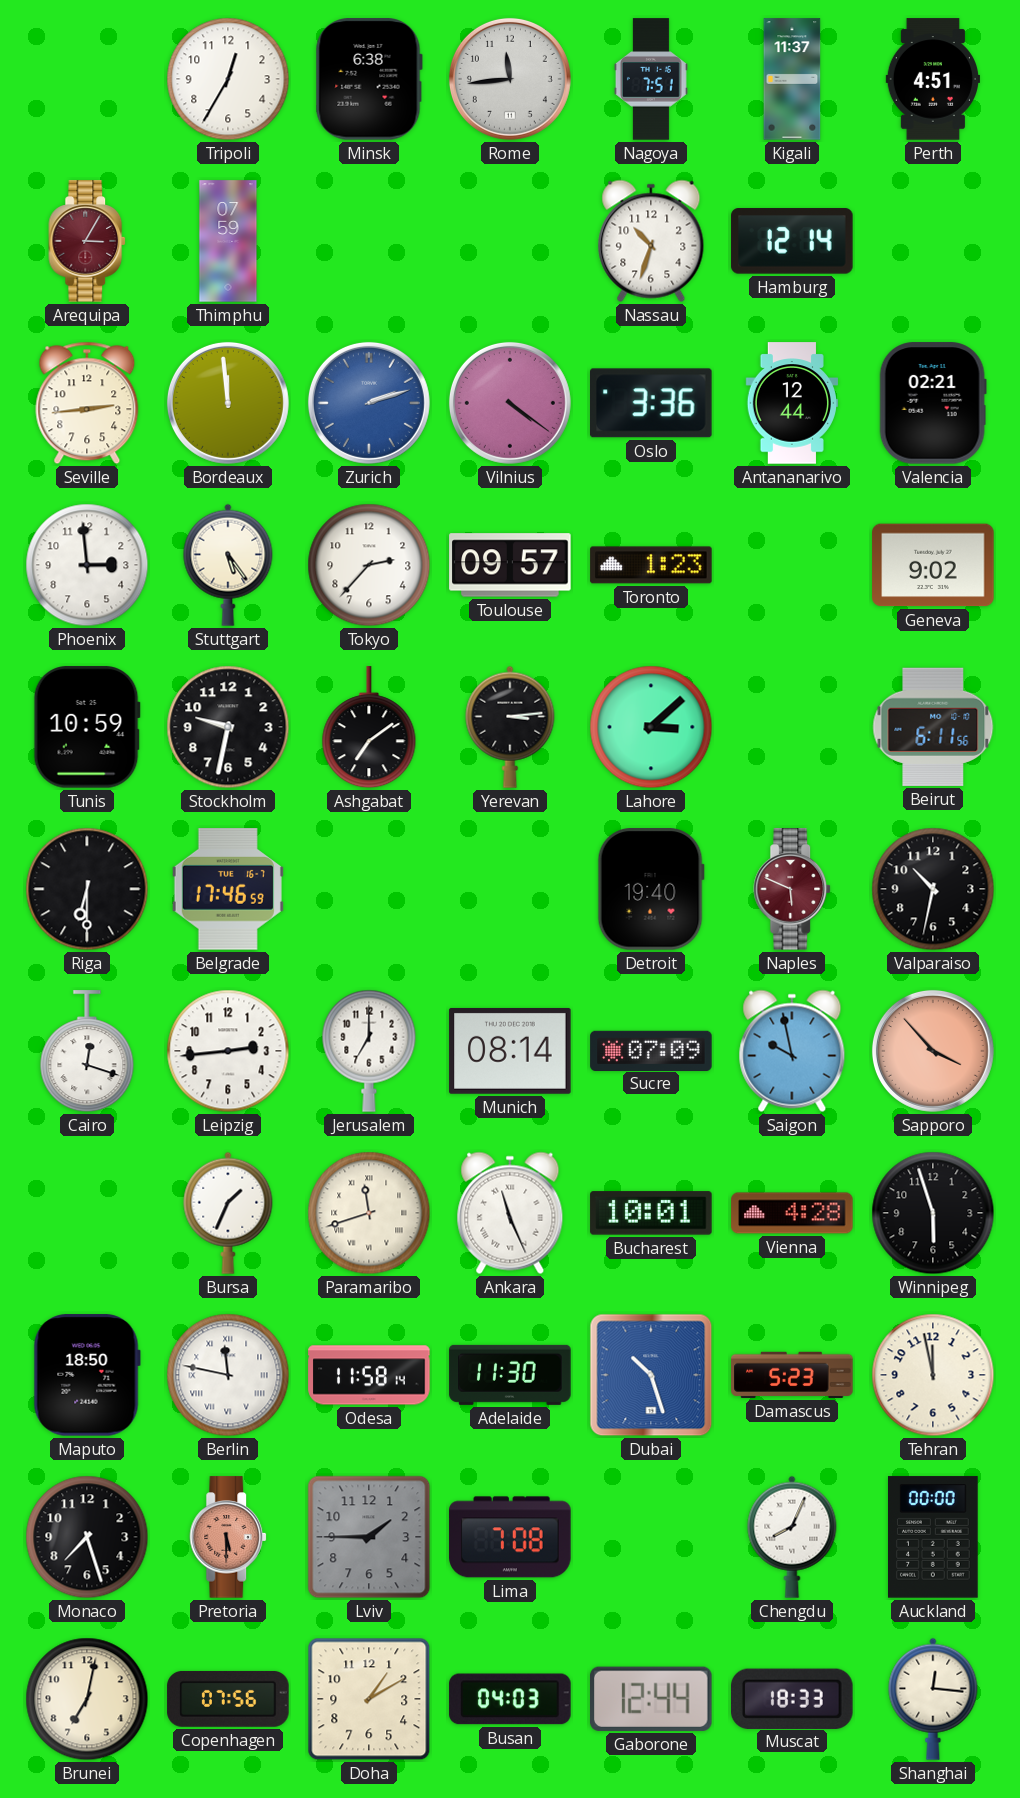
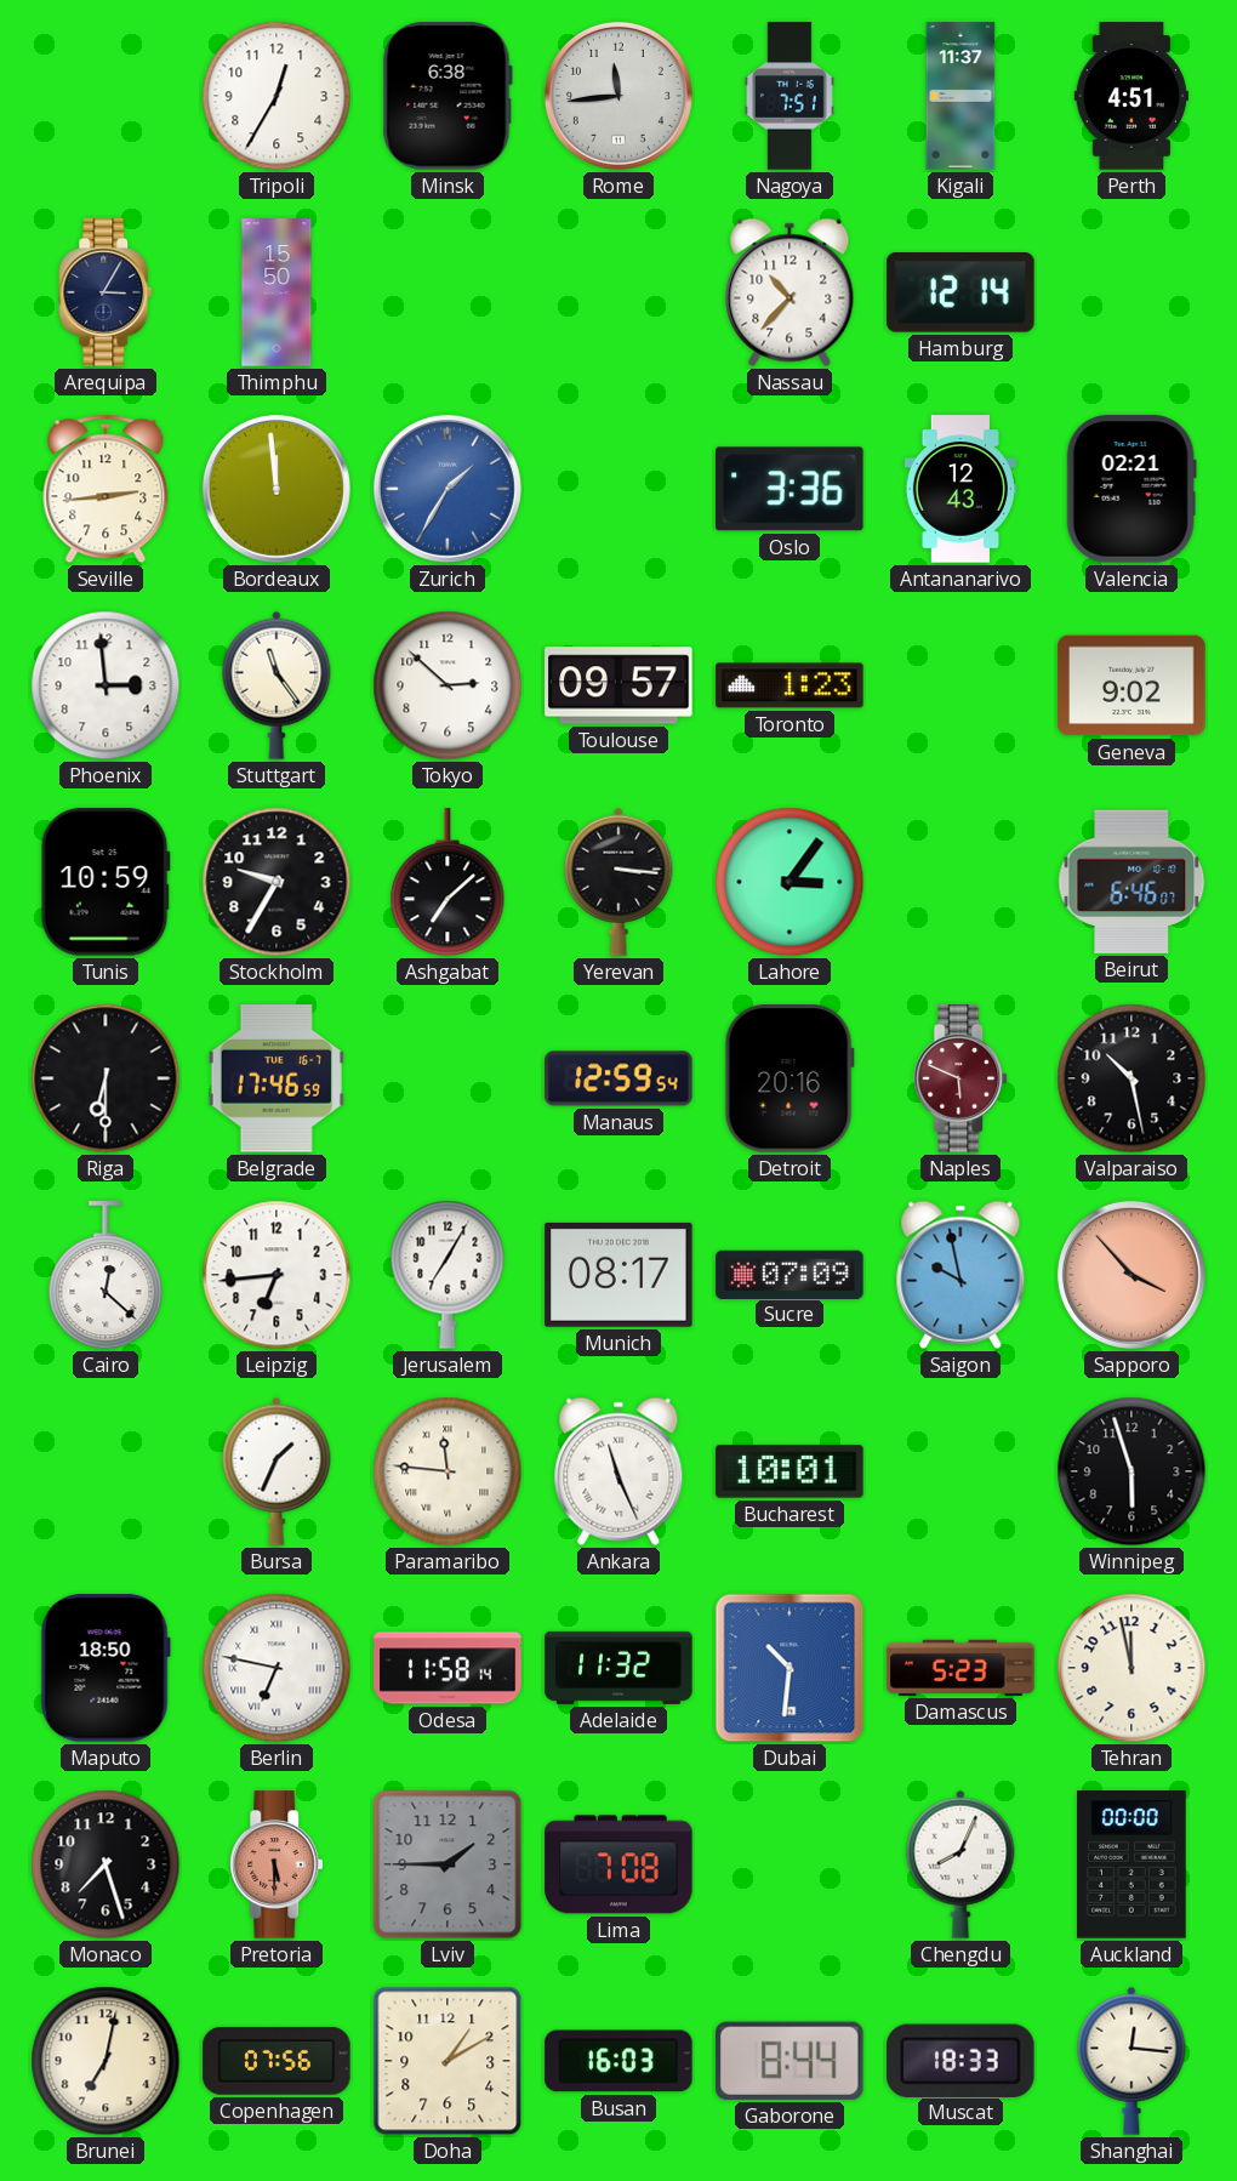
Arequipa dial: burgundy -> navy (107, 292)
Thimphu: 07:59 -> 15:50 (277, 292)
Nassau: 10:33 -> 10:37 (789, 292)
Zurich: 2:12 -> 1:35 (448, 489)
Vilnius: 4:21 -> none (510, 403)
Antananarivo: 12:44 -> 12:43 (959, 489)
Stuttgart: 5:24 -> 11:24 (277, 685)
Tokyo: 2:37 -> 2:52 (448, 685)
Stockholm: 9:32 -> 9:35 (277, 882)
Ashgabat: 7:09 -> 7:08 (448, 883)
Yerevan: 3:14 -> 3:16 (618, 882)
Lahore: 3:08 -> 3:06 (789, 882)
Beirut: 6:11 -> 6:46 (1131, 882)
Manaus: none -> 12:59 (618, 1078)
Detroit: 19:40 -> 20:16 (789, 1078)
Valparaiso: 10:32 -> 10:28 (1131, 1078)
Cairo: 12:18 -> 12:22 (106, 1276)
Leipzig: 2:44 -> 6:44 (277, 1275)
Jerusalem: 7:00 -> 7:05 (448, 1275)
Munich: 08:14 -> 08:17 (618, 1275)
Paramaribo: 11:42 -> 11:46 (448, 1471)
Vienna: 4:28 -> none (792, 1213)
Berlin: 11:47 -> 6:47 (277, 1668)
Adelaide: 11:30 -> 11:32 (618, 1668)
Dubai: 10:27 -> 10:31 (789, 1668)
Busan: 04:03 -> 16:03 (618, 2061)
Gaborone: 12:44 -> 8:44 (791, 2061)
